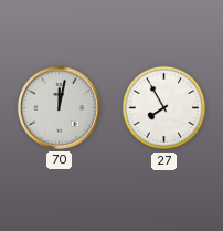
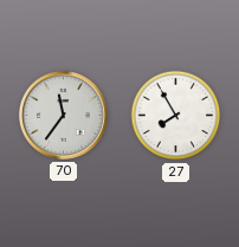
70: 12:02 -> 11:36 (63, 115)
